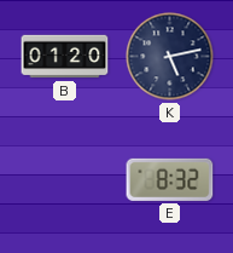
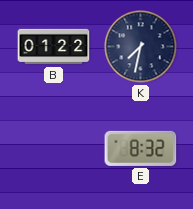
B: 01:20 -> 01:22 (54, 47)
K: 5:13 -> 7:32 (141, 47)
